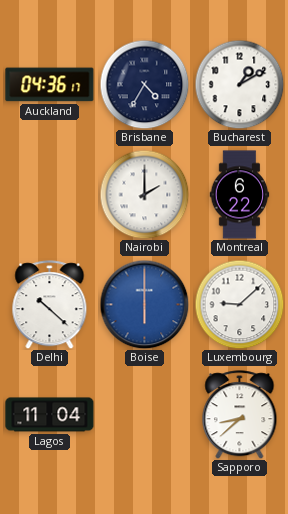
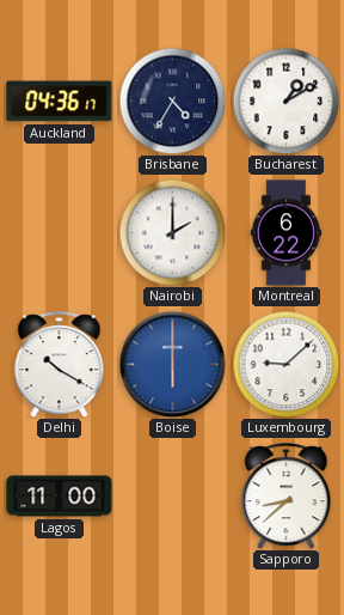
Delhi: 10:22 -> 10:20 (60, 365)
Lagos: 11:04 -> 11:00 (60, 497)
